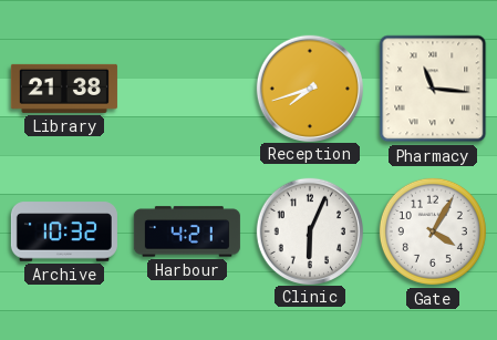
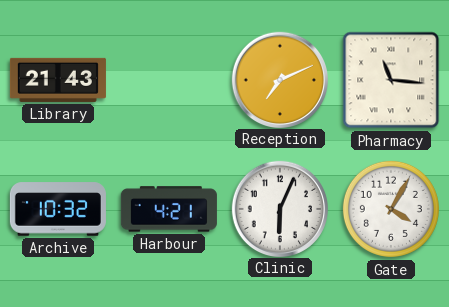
Library: 21:38 -> 21:43 (58, 80)
Reception: 7:42 -> 7:11 (279, 79)
